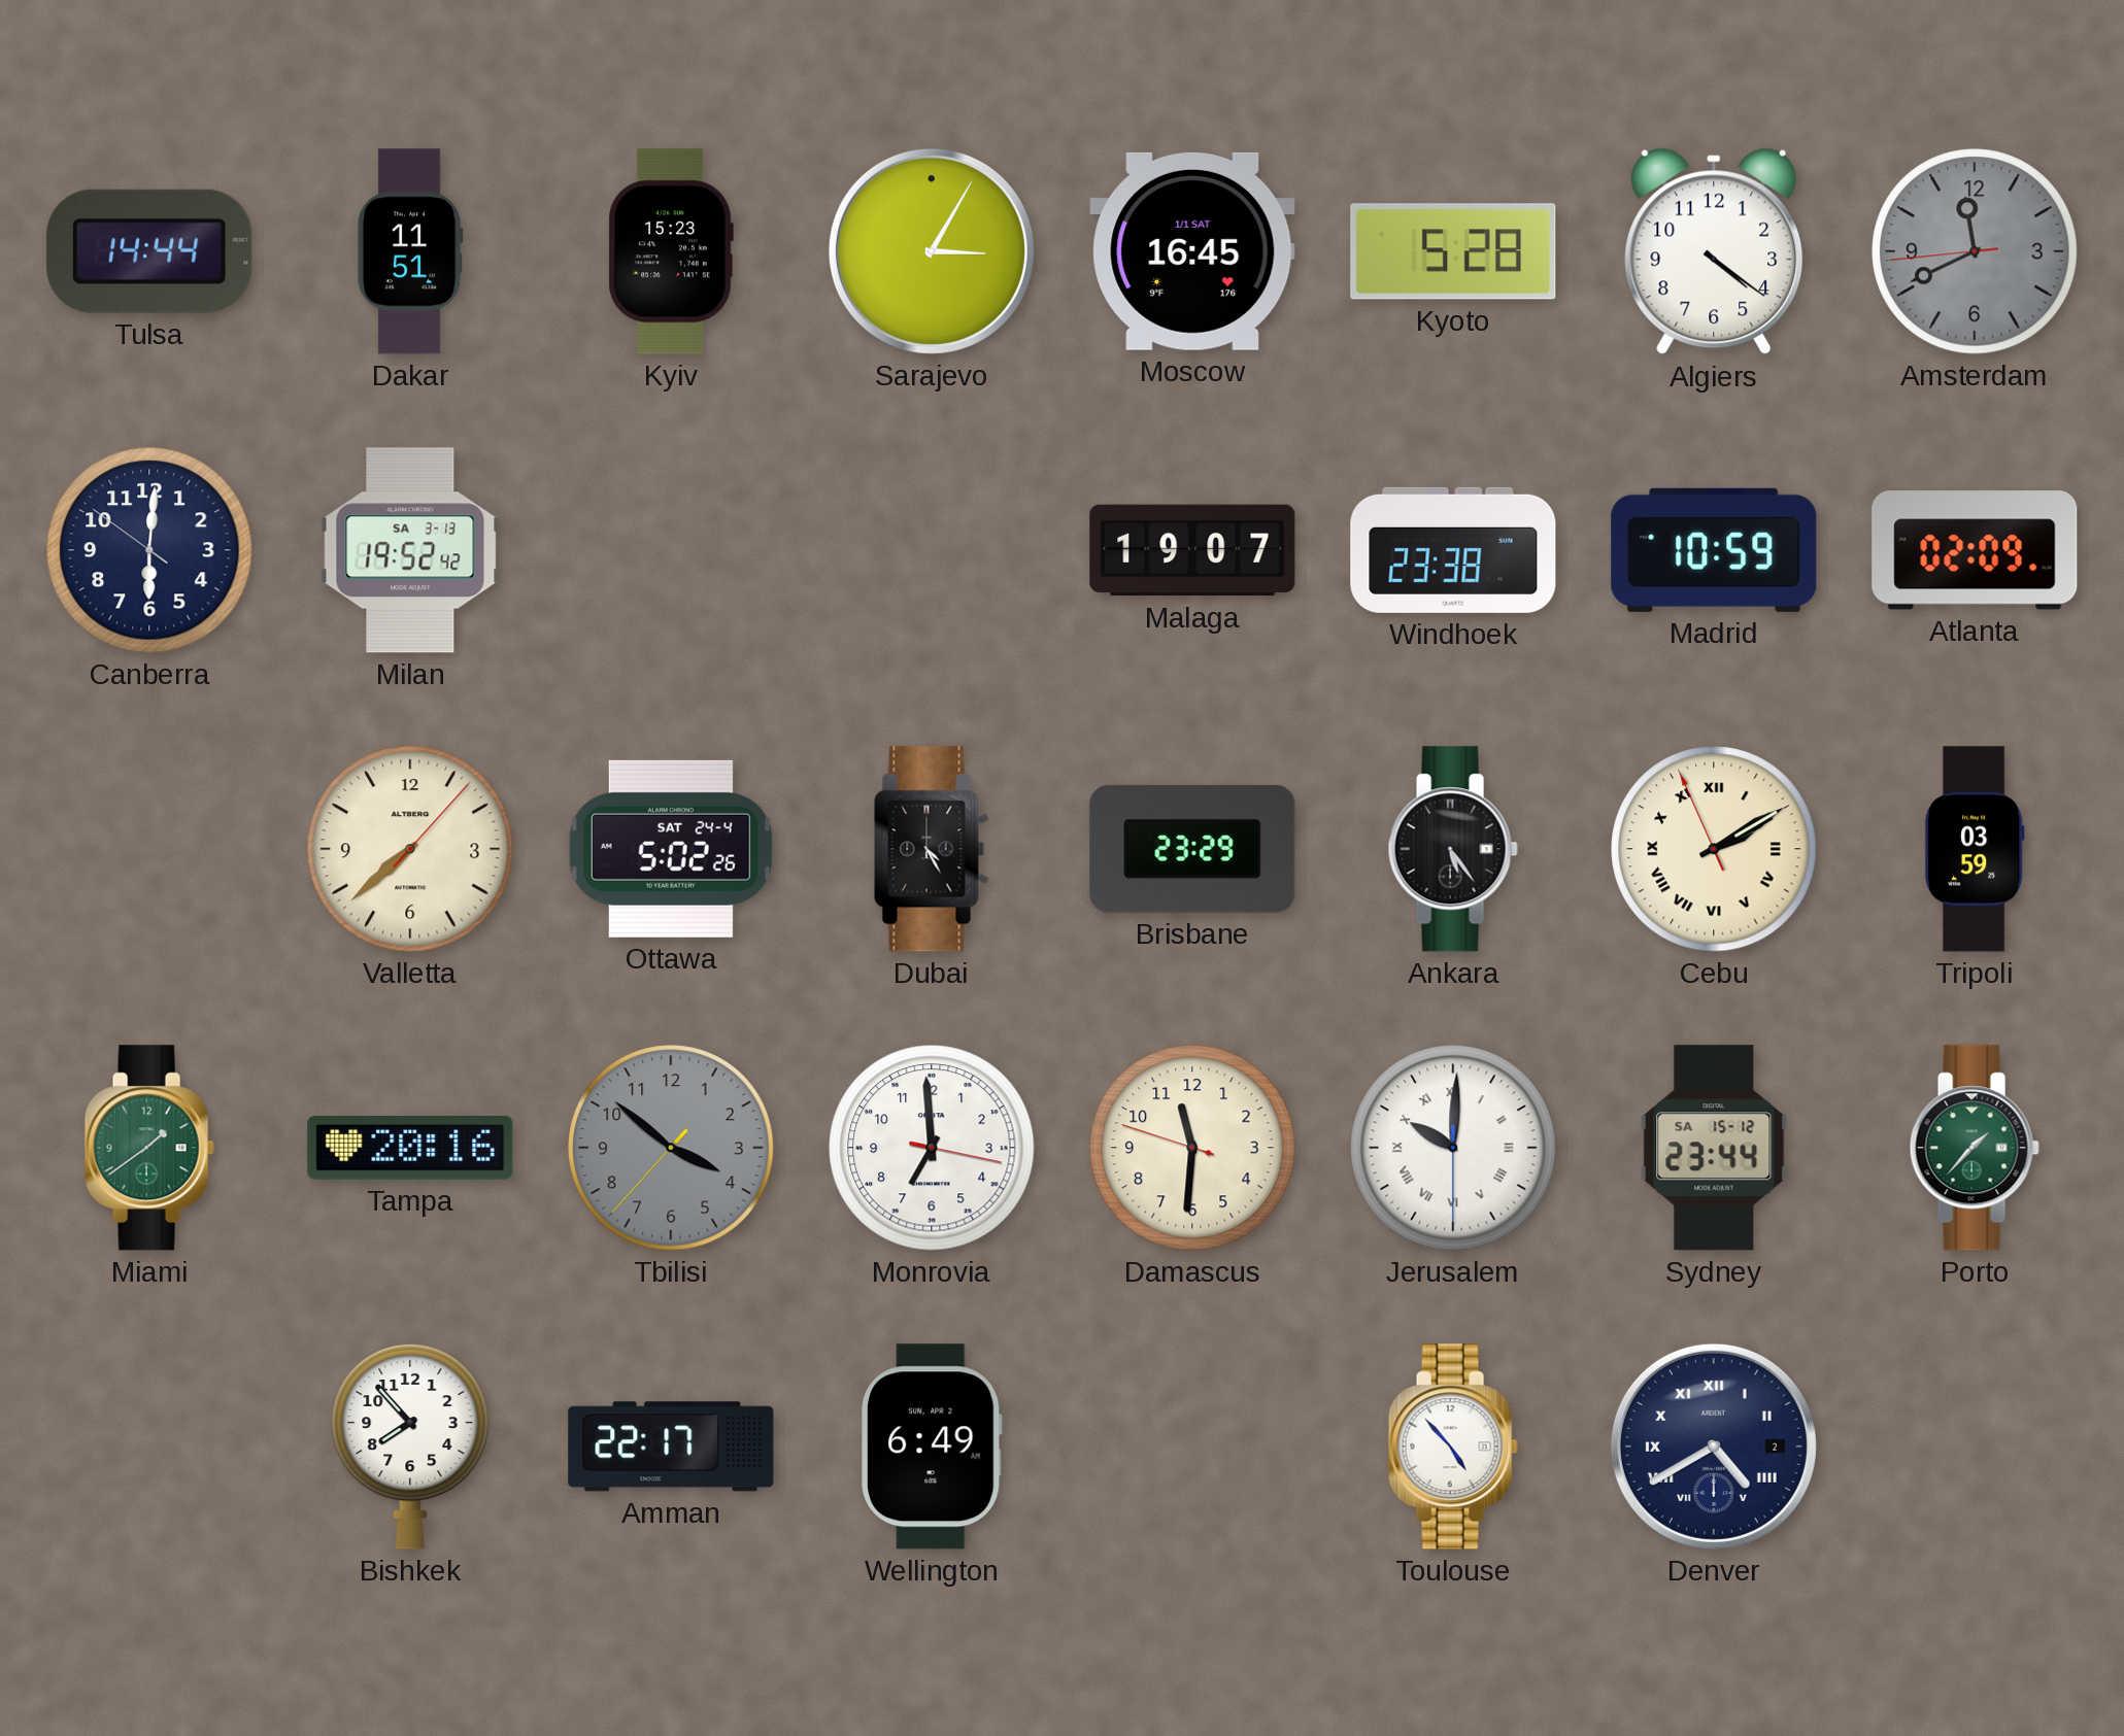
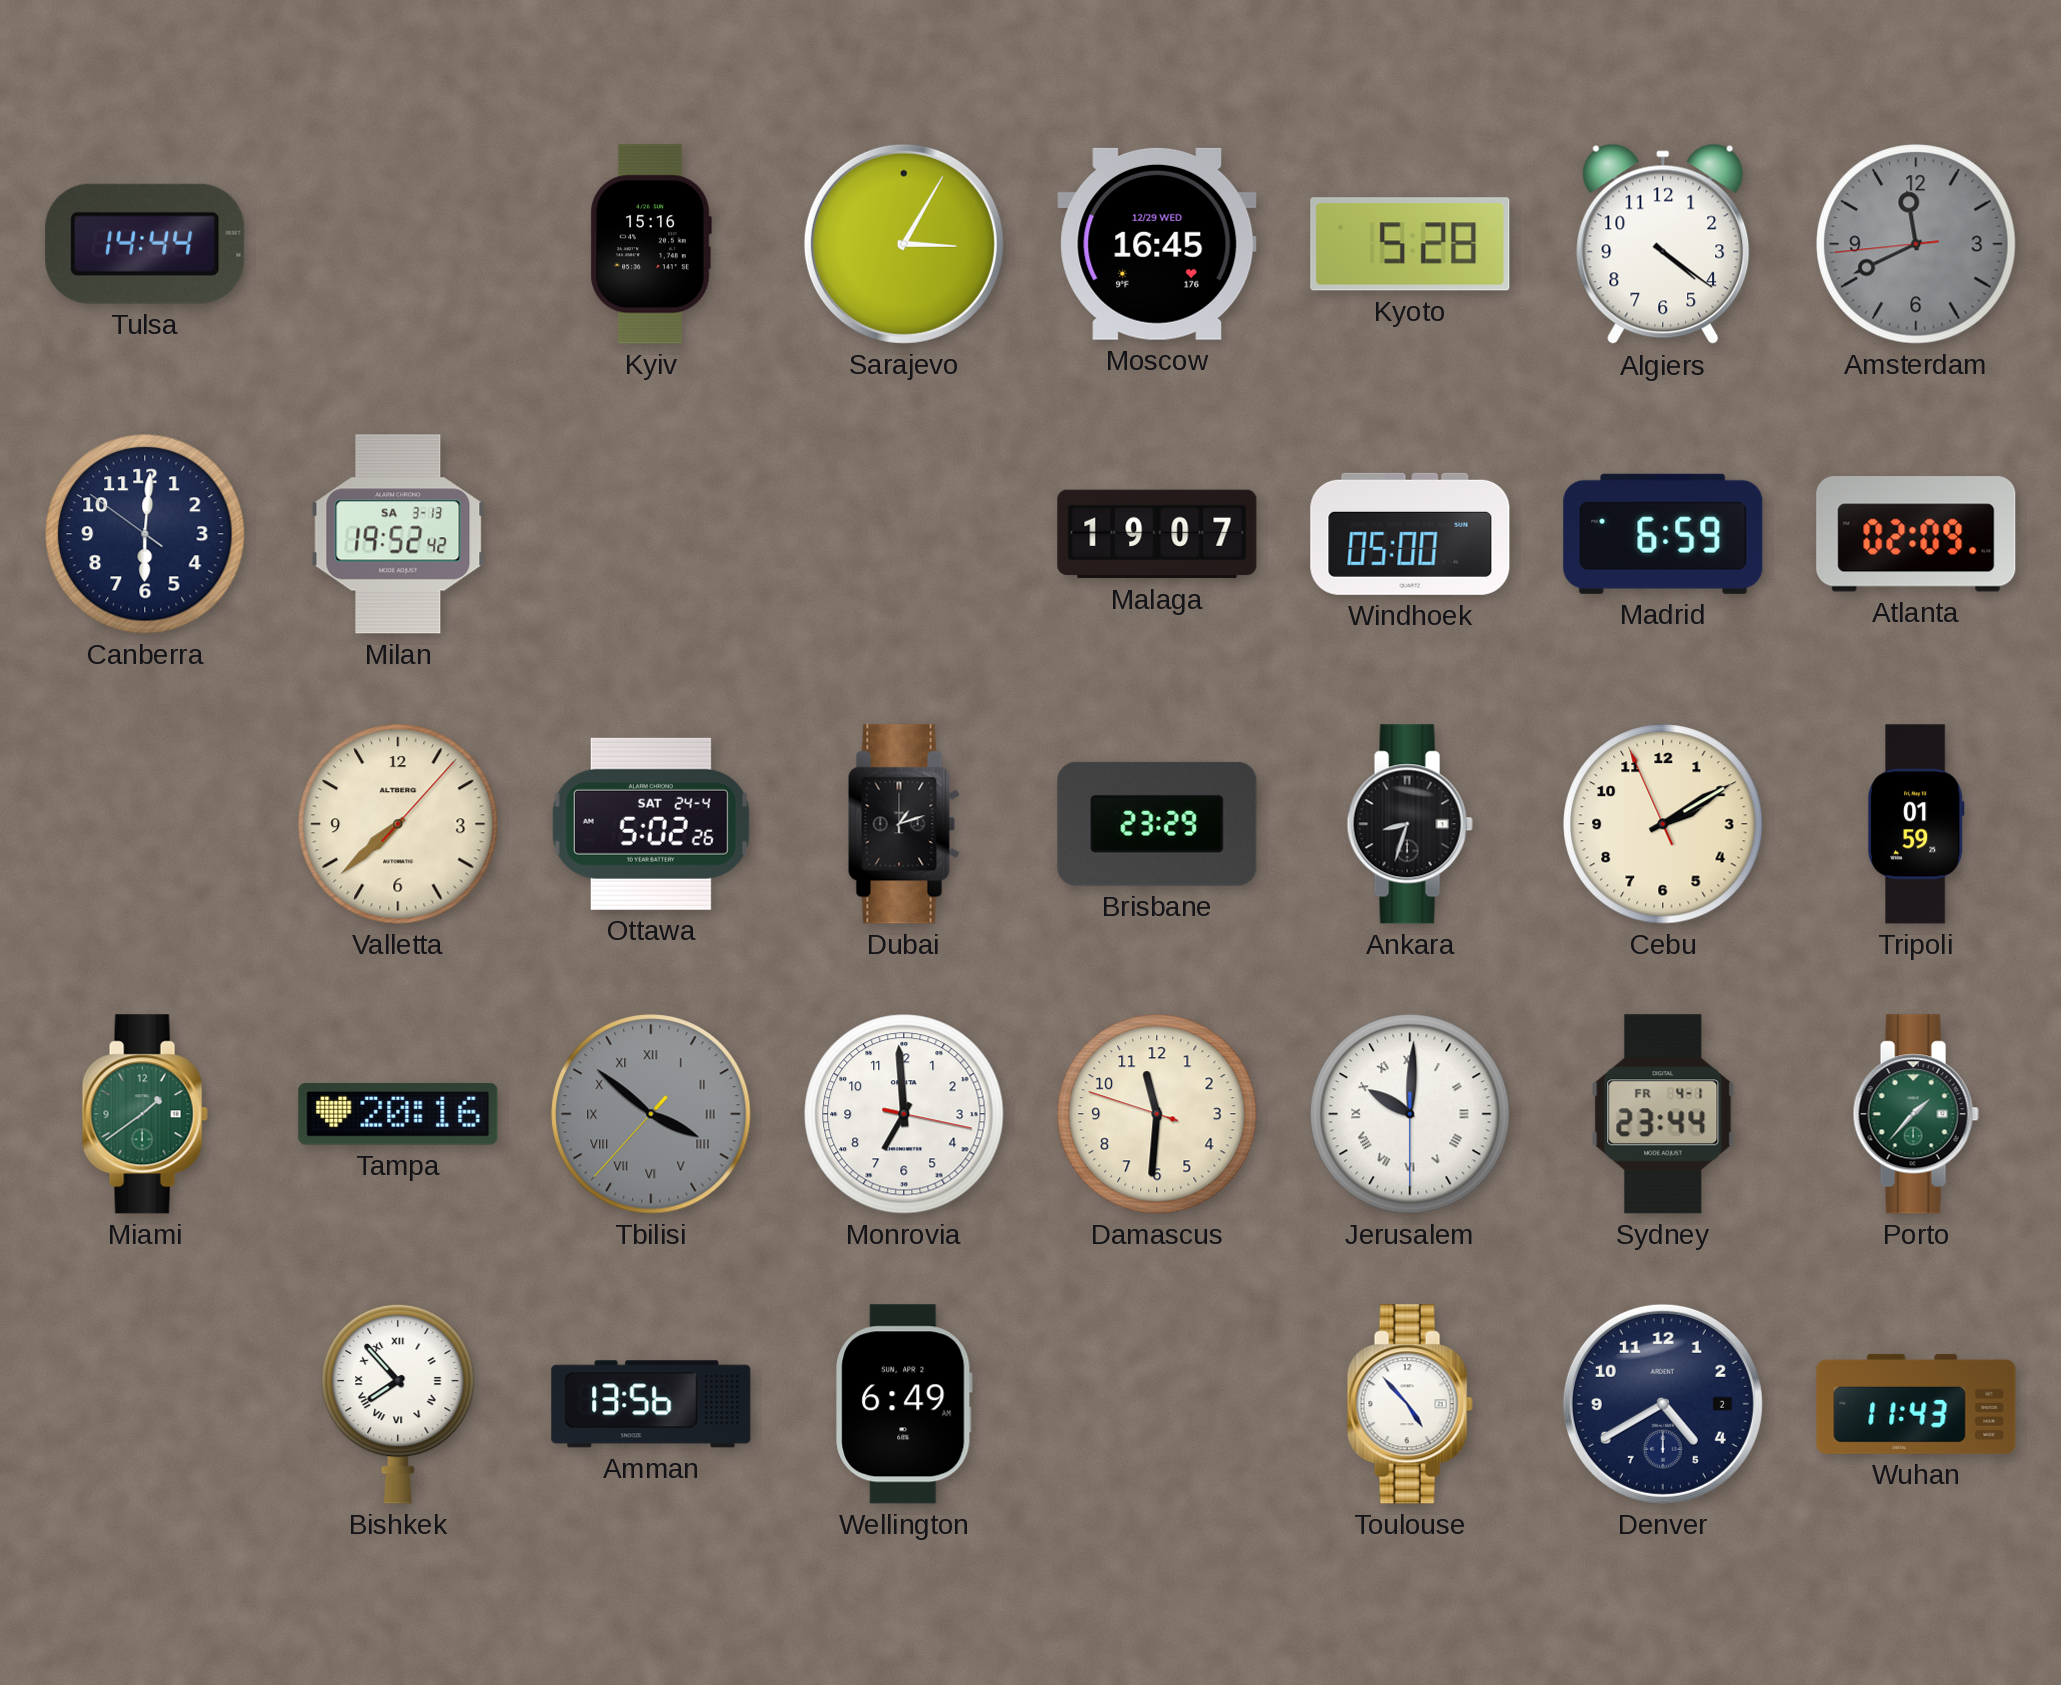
Dakar: 11:51 -> none (410, 251)
Kyiv: 15:23 -> 15:16 (651, 244)
Moscow date: 1/1 SAT -> 12/29 WED (1157, 244)
Windhoek: 23:38 -> 05:00 (1410, 534)
Madrid: 10:59 -> 6:59 (1663, 534)
Dubai: 4:25 -> 1:12 (904, 824)
Ankara: 5:24 -> 8:33 (1410, 824)
Cebu numerals: Roman -> Arabic (1663, 824)
Tripoli: 03:59 -> 01:59 (1916, 824)
Tbilisi numerals: Arabic -> Roman (651, 1114)
Sydney date: SA 15-12 -> FR 4-1 (1663, 1114)
Bishkek numerals: Arabic -> Roman (398, 1404)
Amman: 22:17 -> 13:56 (651, 1404)
Denver numerals: Roman -> Arabic (1663, 1404)
Wuhan: none -> 11:43 (1916, 1404)
